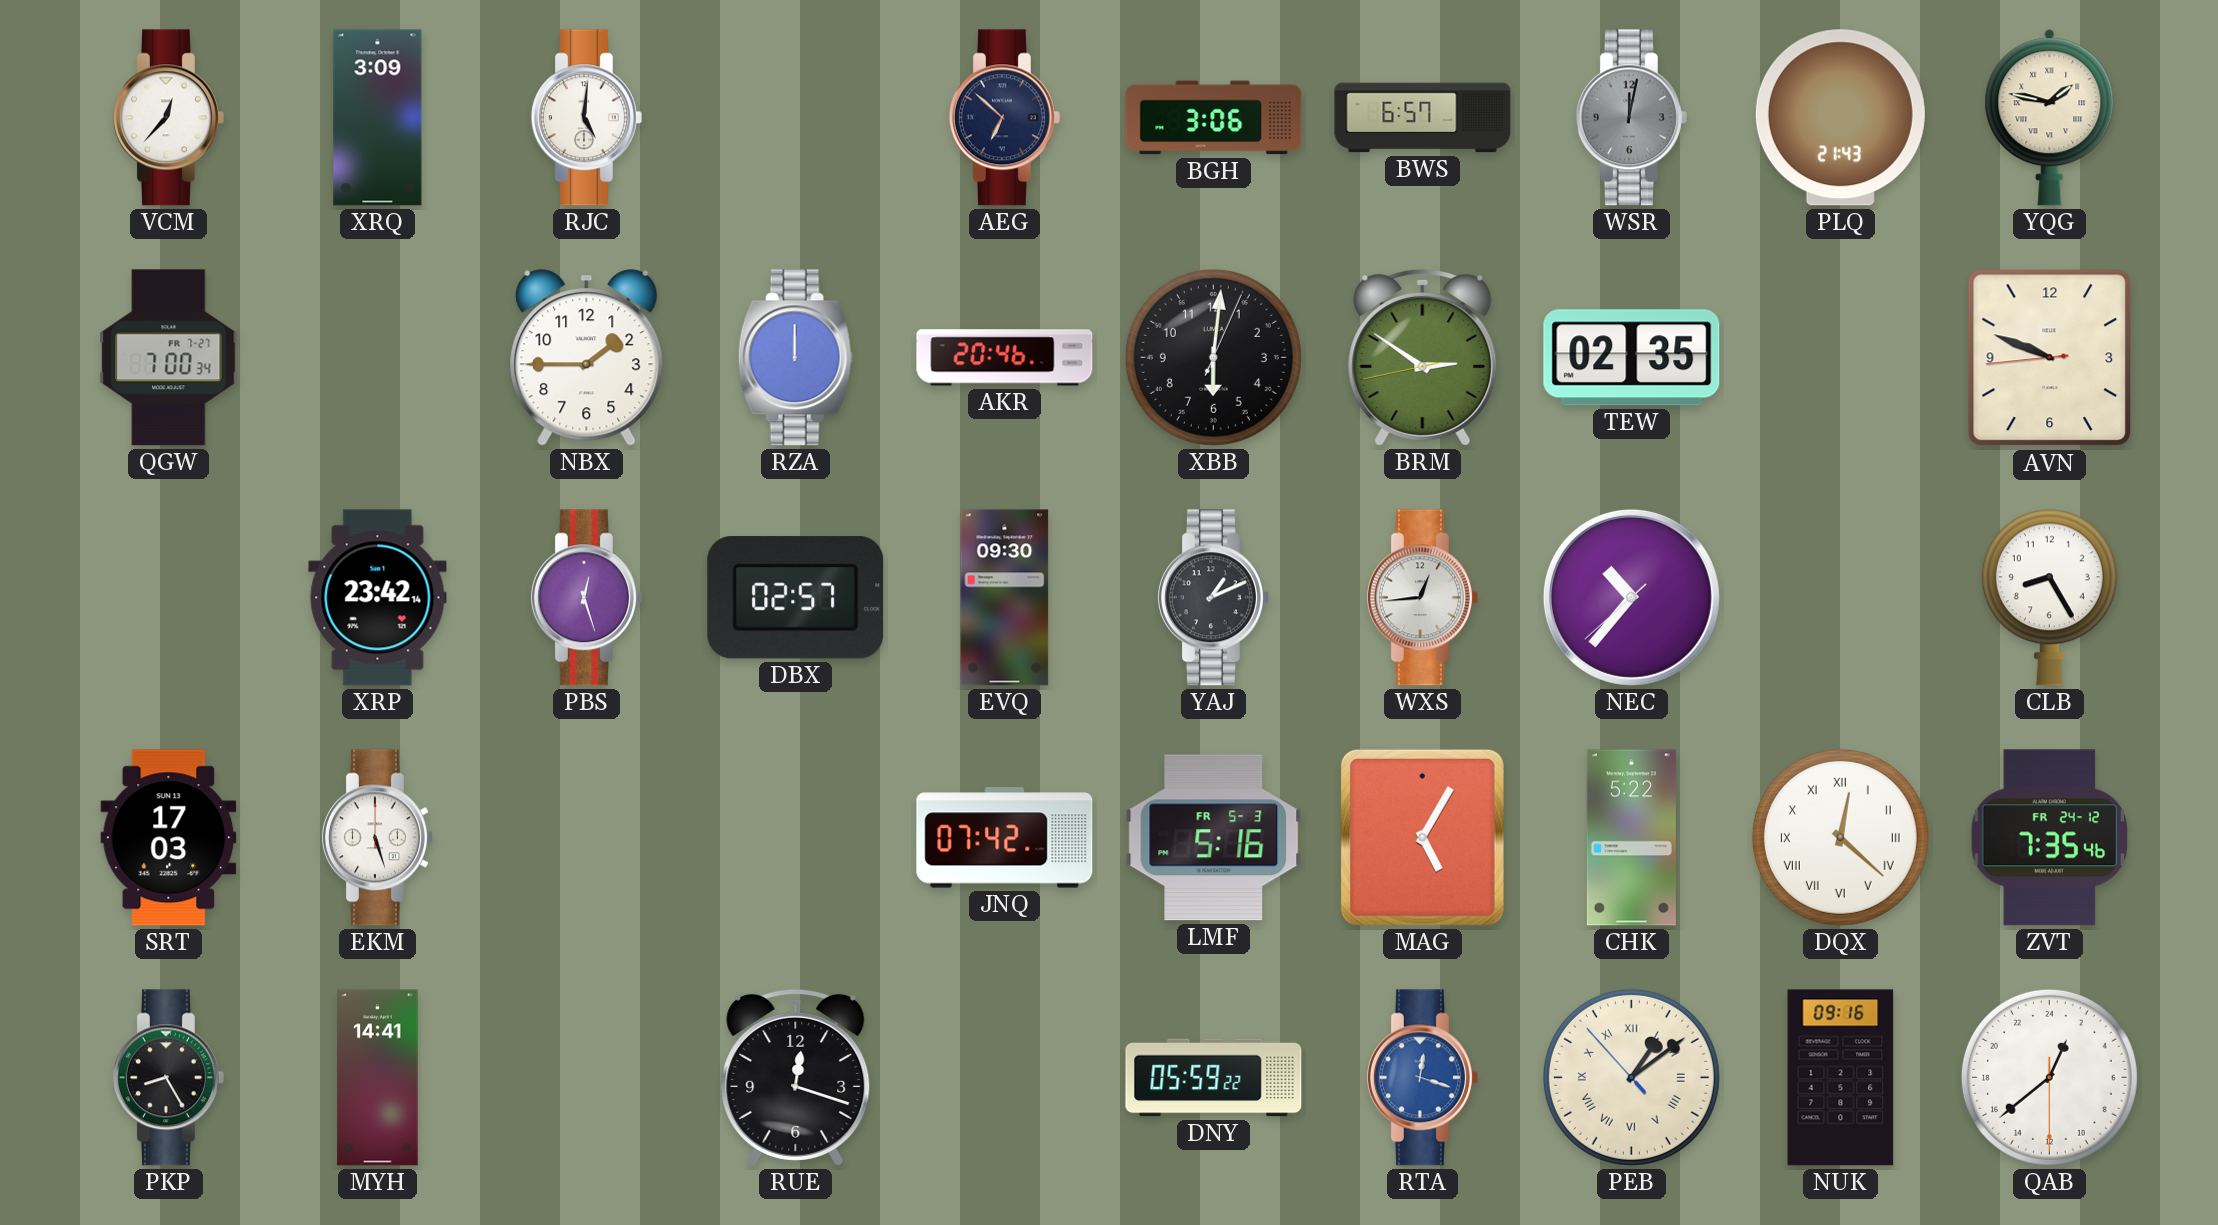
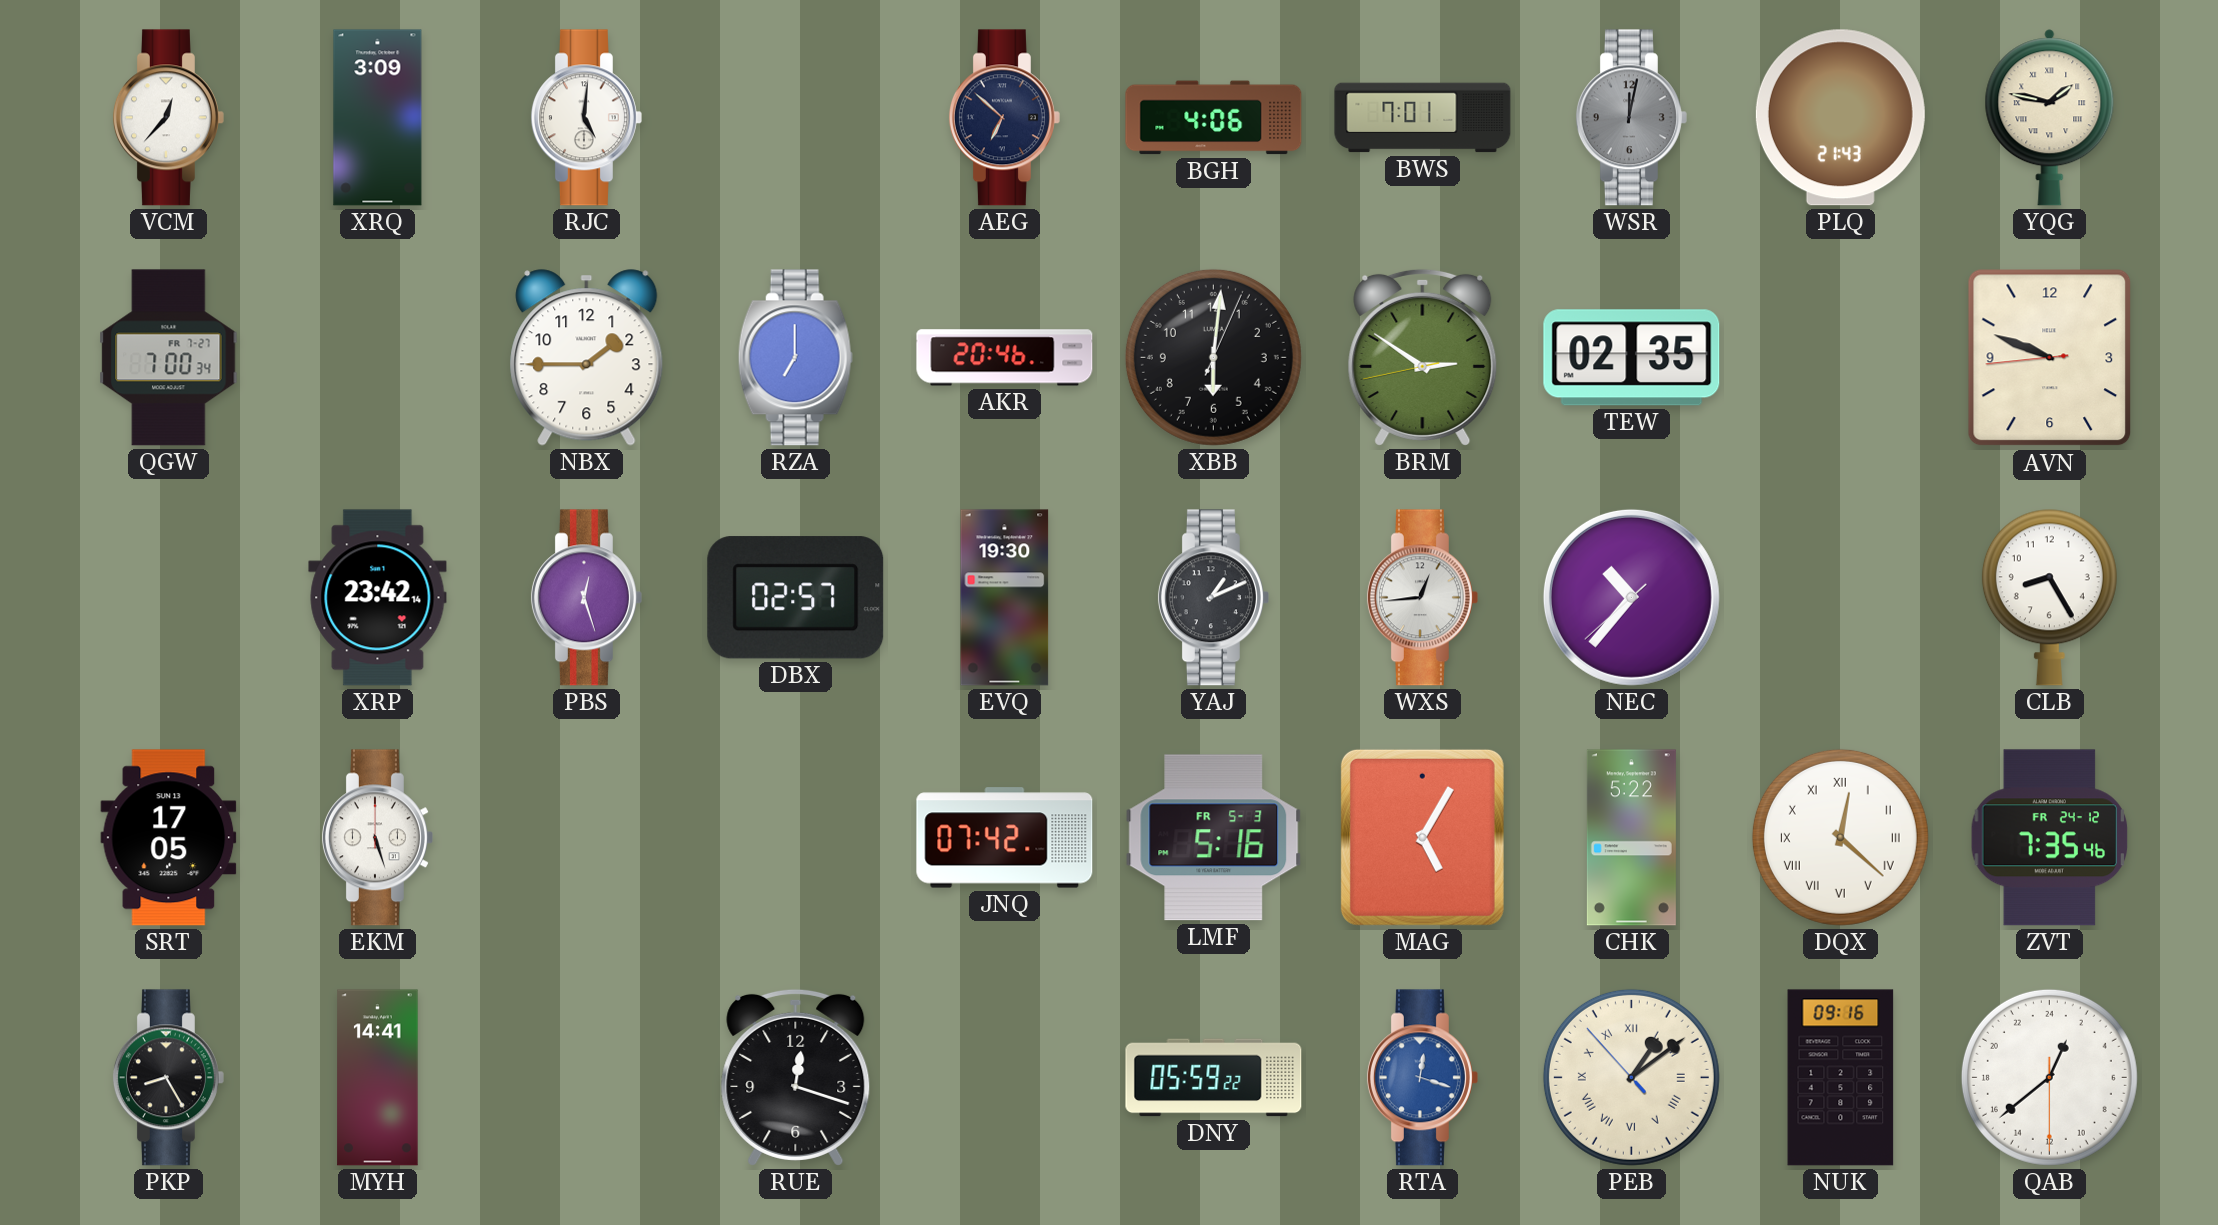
BGH: 3:06 -> 4:06 (1214, 118)
BWS: 6:57 -> 7:01 (1423, 118)
RZA: 12:00 -> 7:00 (795, 358)
EVQ: 09:30 -> 19:30 (1005, 598)
SRT: 17:03 -> 17:05 (169, 838)
